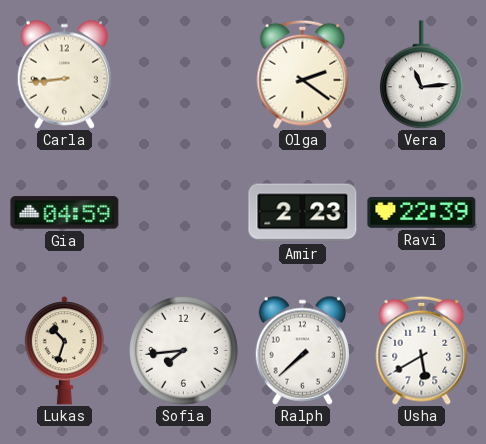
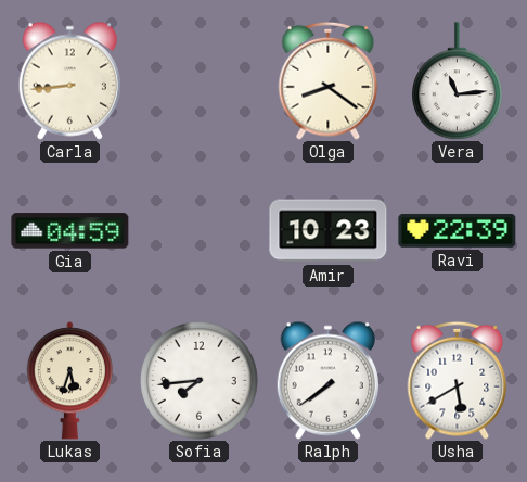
Olga: 2:21 -> 8:21 (329, 80)
Amir: 2:23 -> 10:23 (329, 231)
Lukas: 10:33 -> 5:33 (69, 381)
Ralph: 7:38 -> 7:39 (327, 380)
